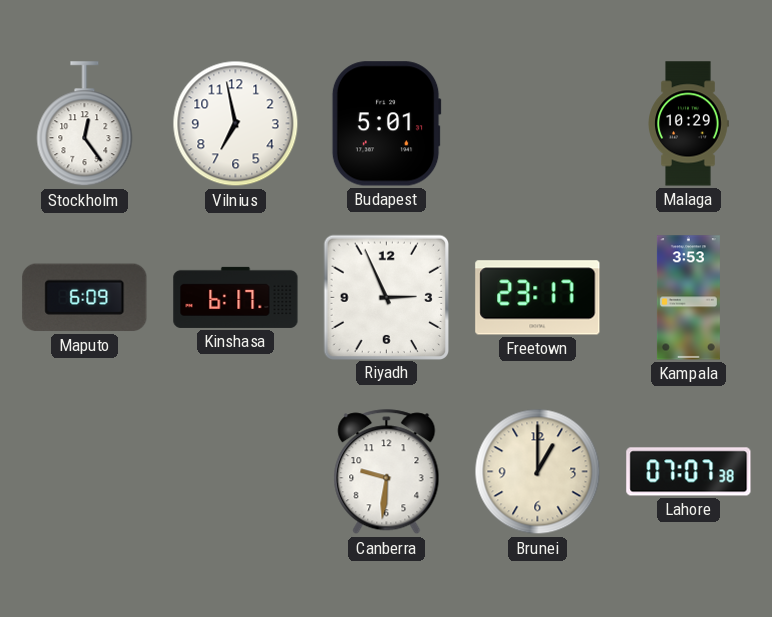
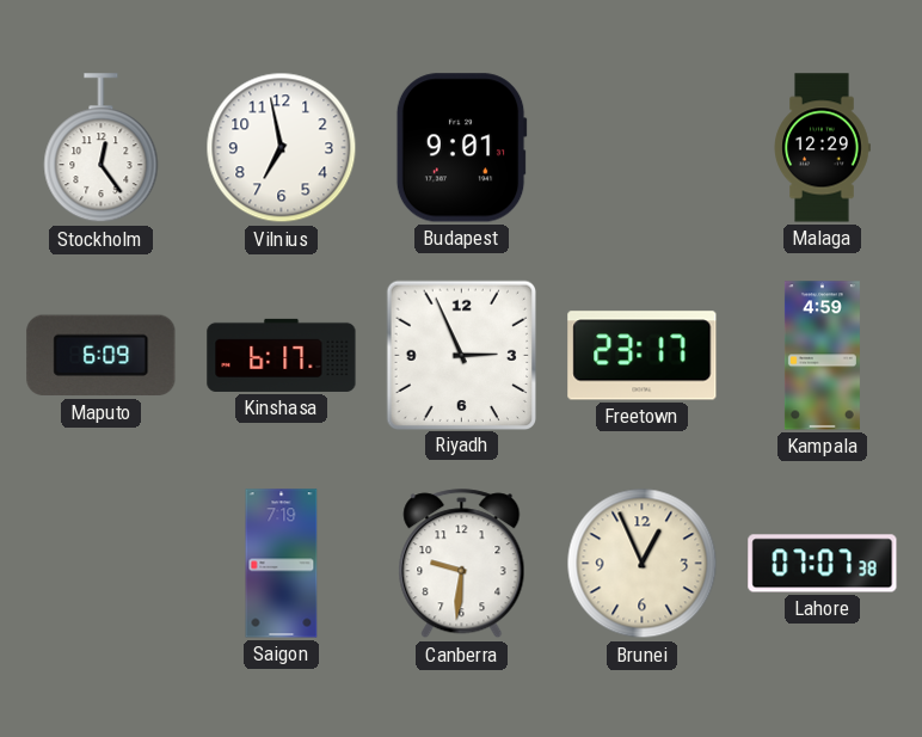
Budapest: 5:01 -> 9:01 (461, 148)
Malaga: 10:29 -> 12:29 (822, 148)
Kampala: 3:53 -> 4:59 (822, 356)
Saigon: none -> 7:19 (282, 564)
Brunei: 1:00 -> 12:56 (643, 564)
